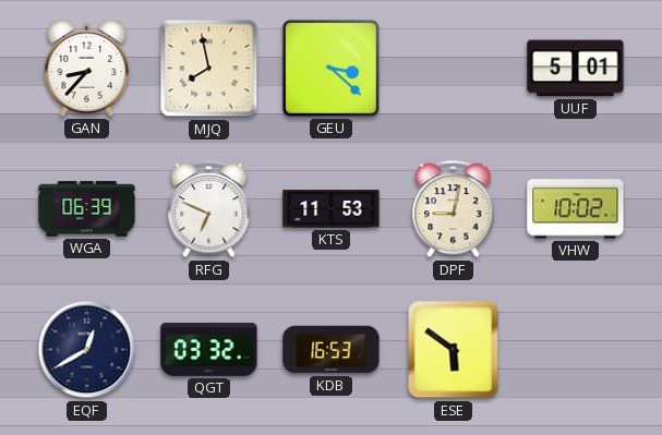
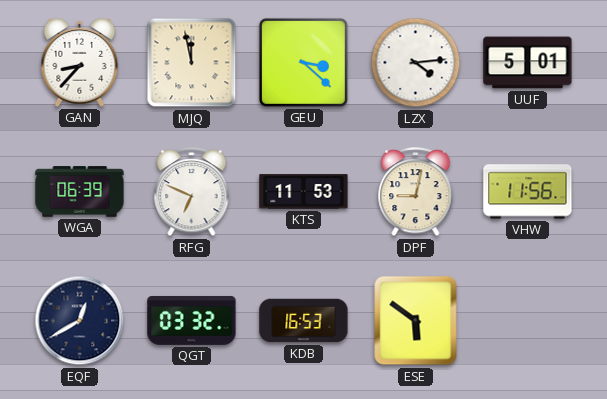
MJQ: 7:58 -> 11:58 (192, 63)
LZX: none -> 4:14 (416, 63)
VHW: 10:02 -> 11:56 (528, 192)
